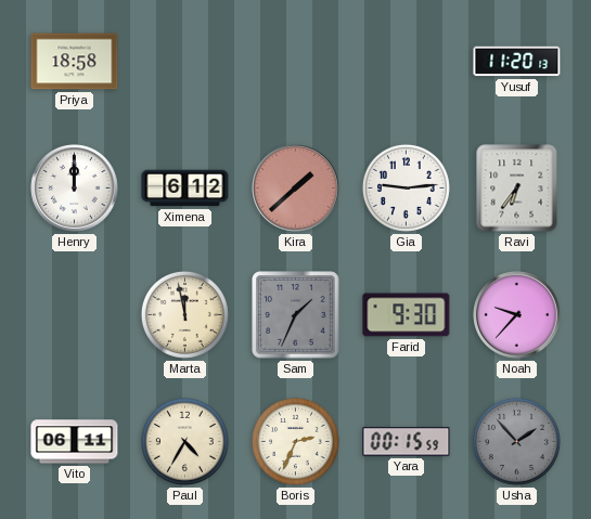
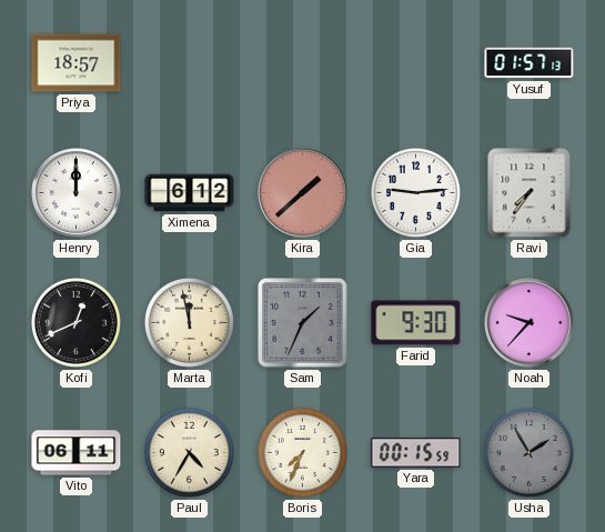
Priya: 18:58 -> 18:57 (77, 63)
Yusuf: 11:20 -> 01:57 (530, 63)
Ravi: 6:36 -> 7:36 (530, 193)
Kofi: none -> 12:41 (75, 322)
Boris: 2:34 -> 7:34 (302, 452)
Usha: 1:53 -> 1:55 (528, 452)
